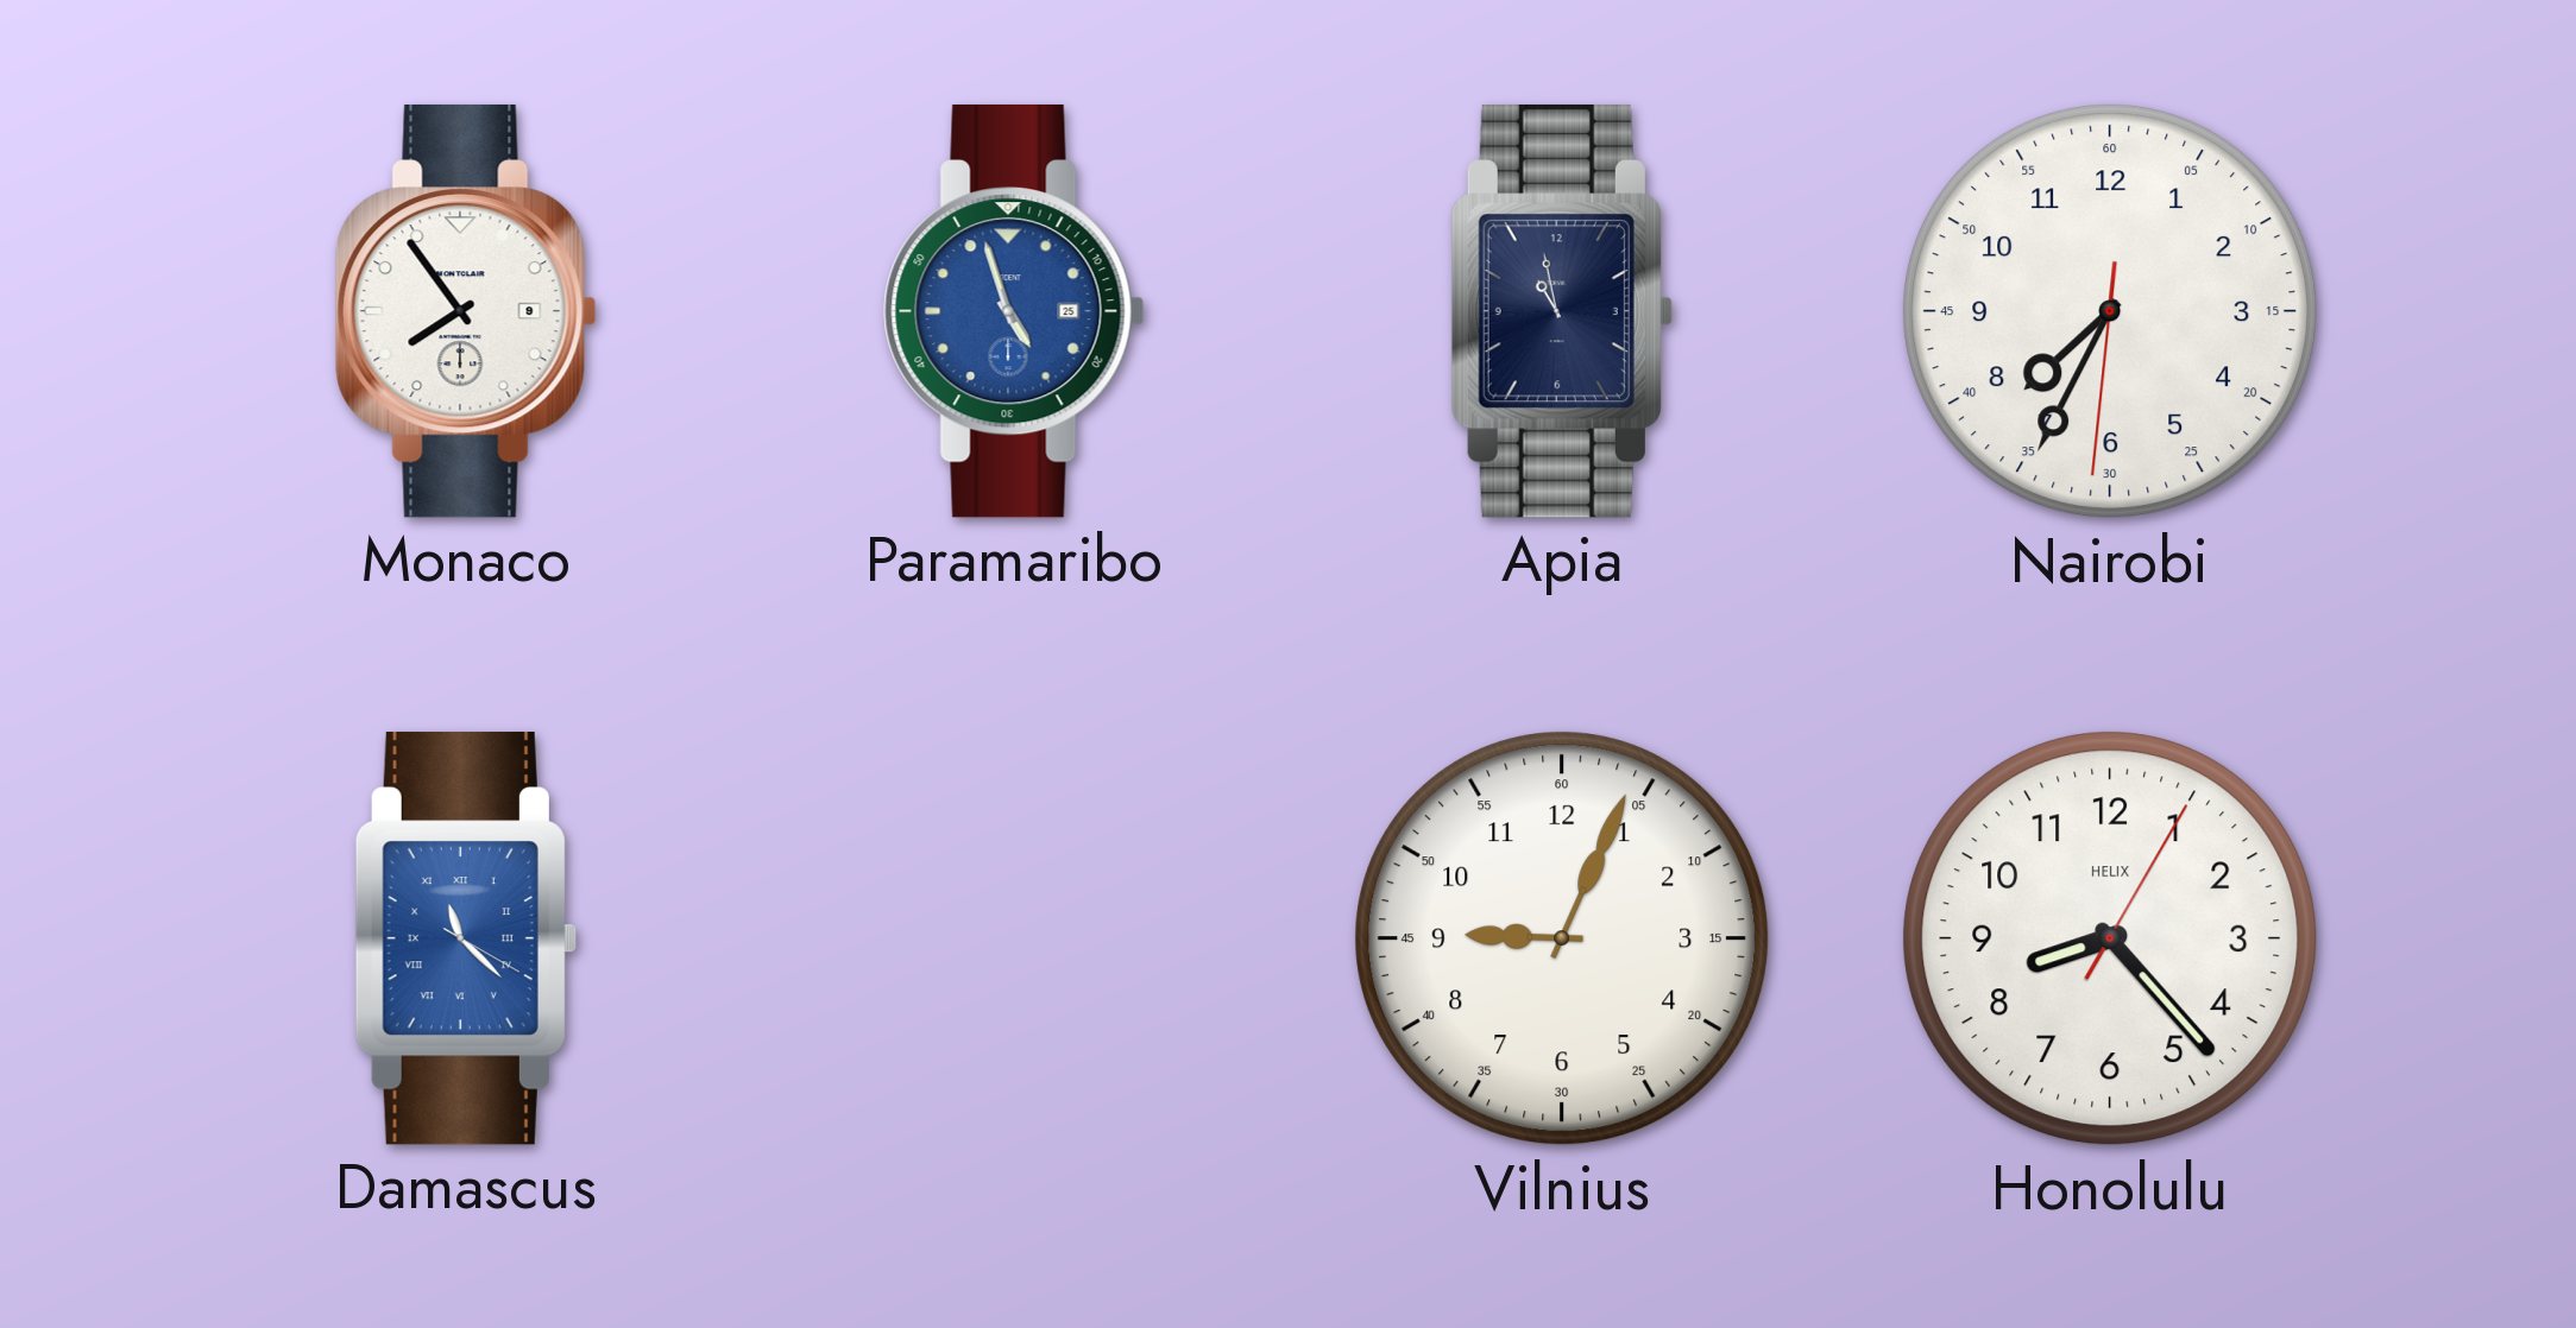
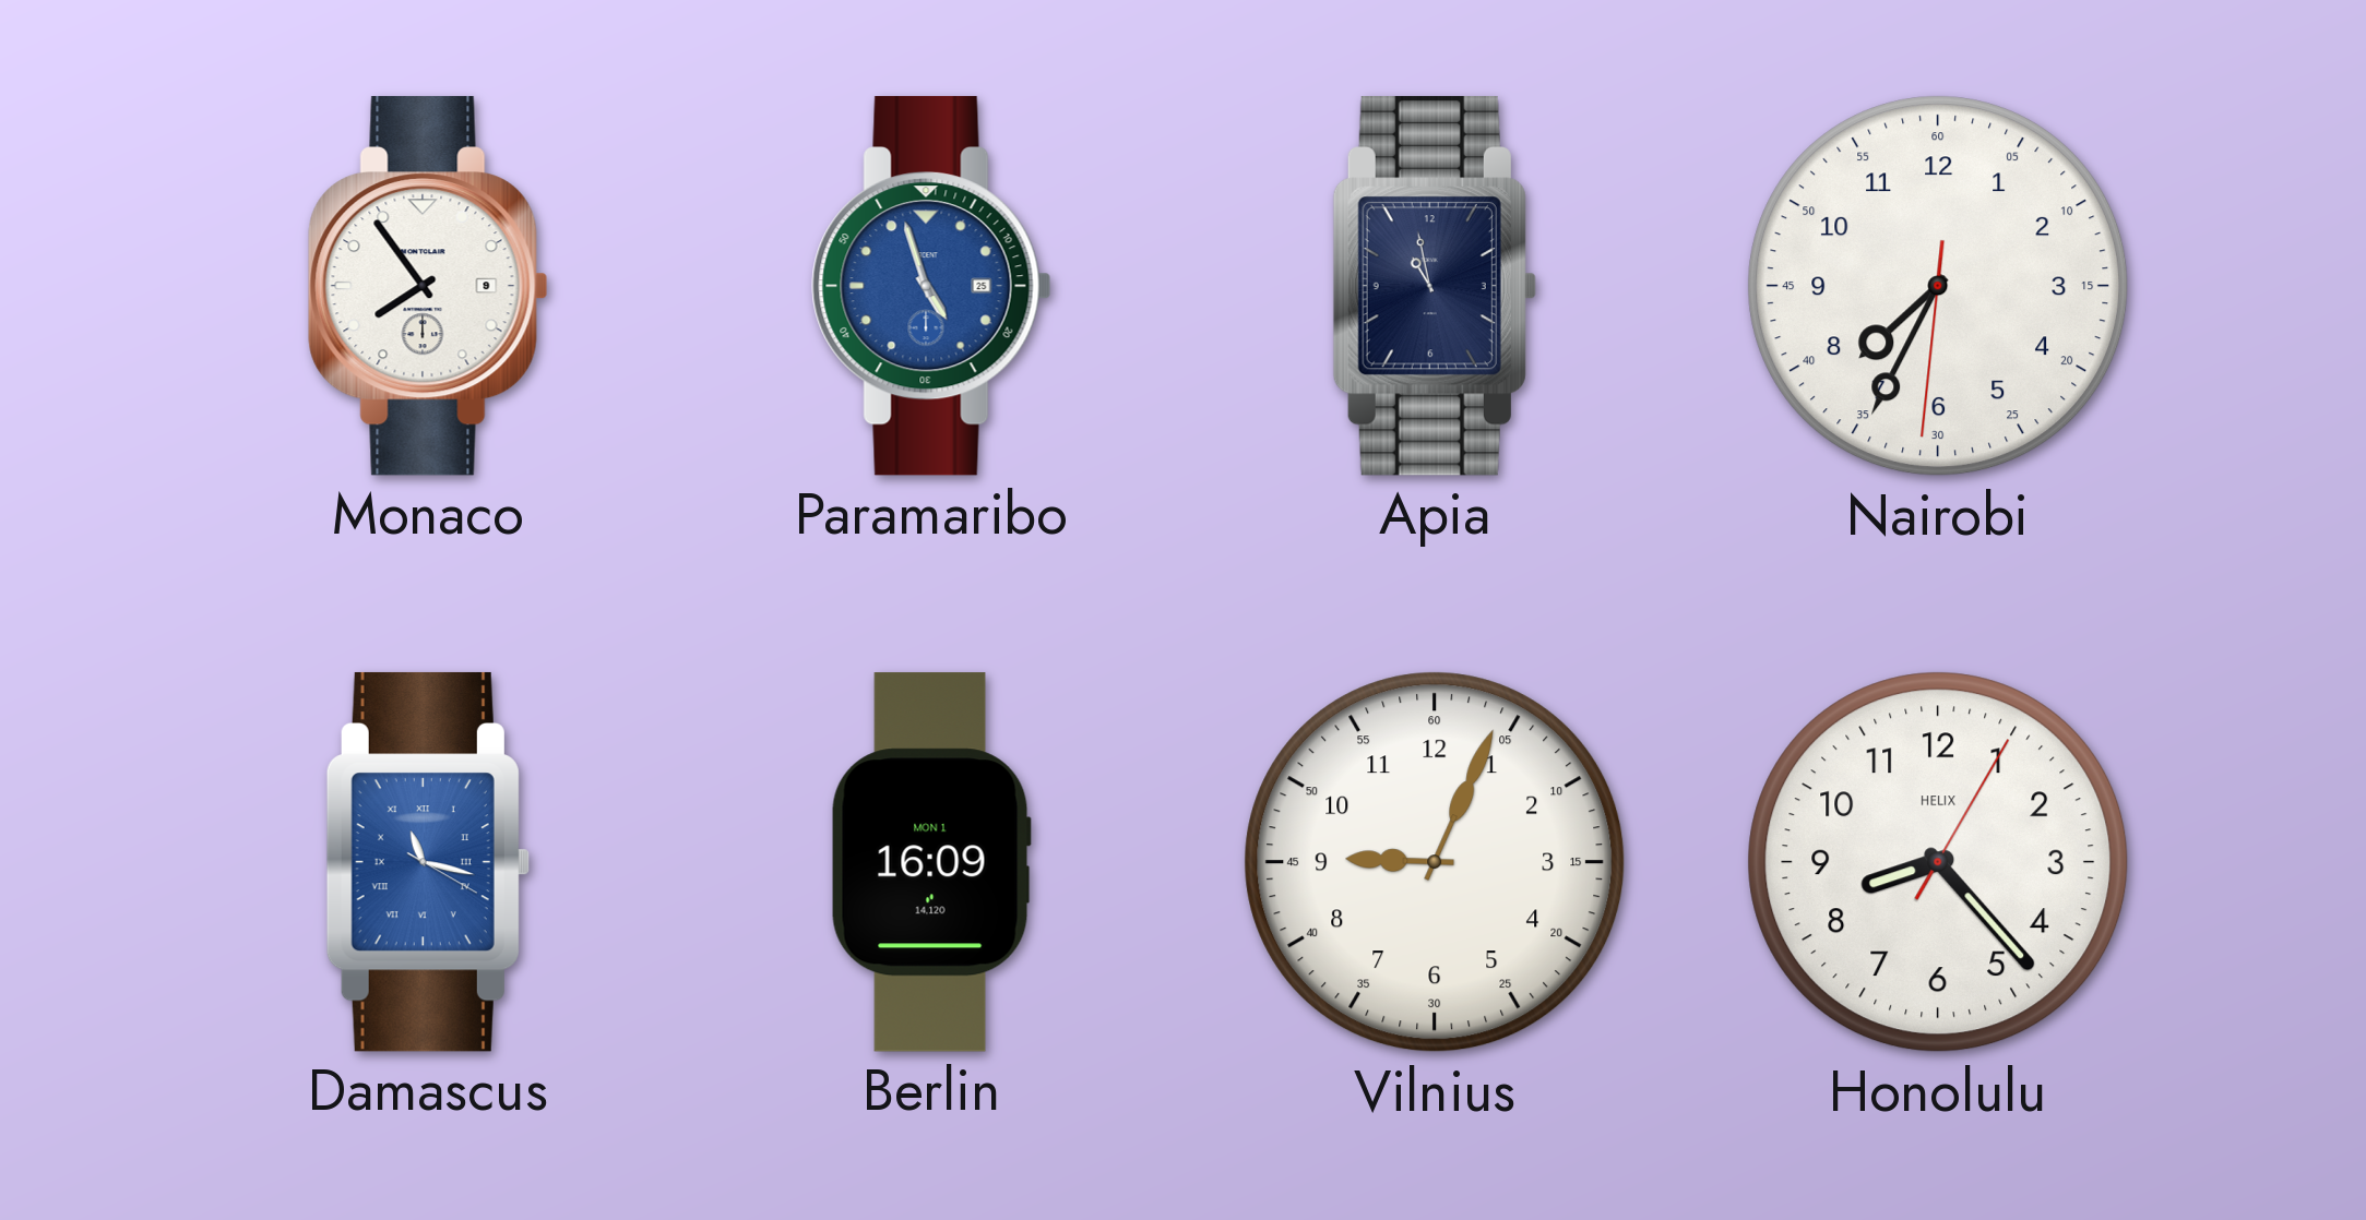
Damascus: 11:22 -> 11:17 (428, 862)
Berlin: none -> 16:09 (931, 862)
